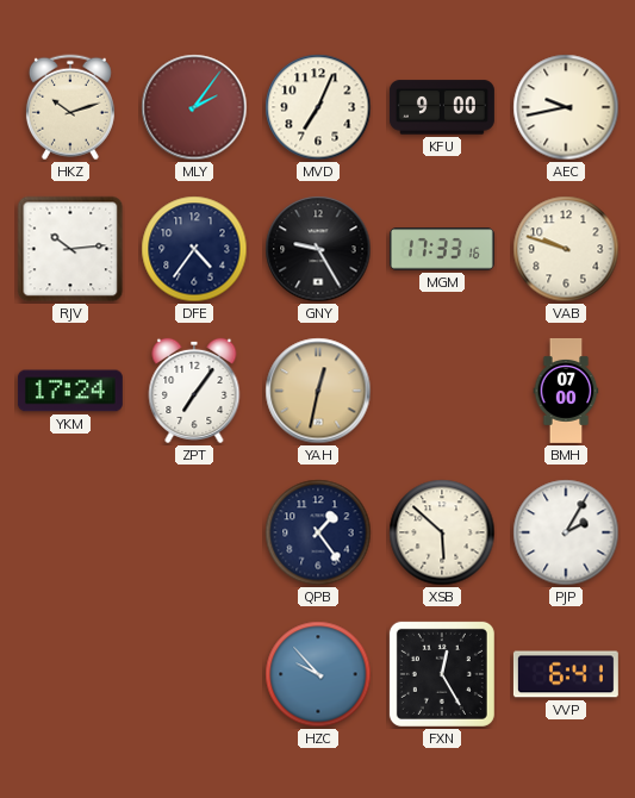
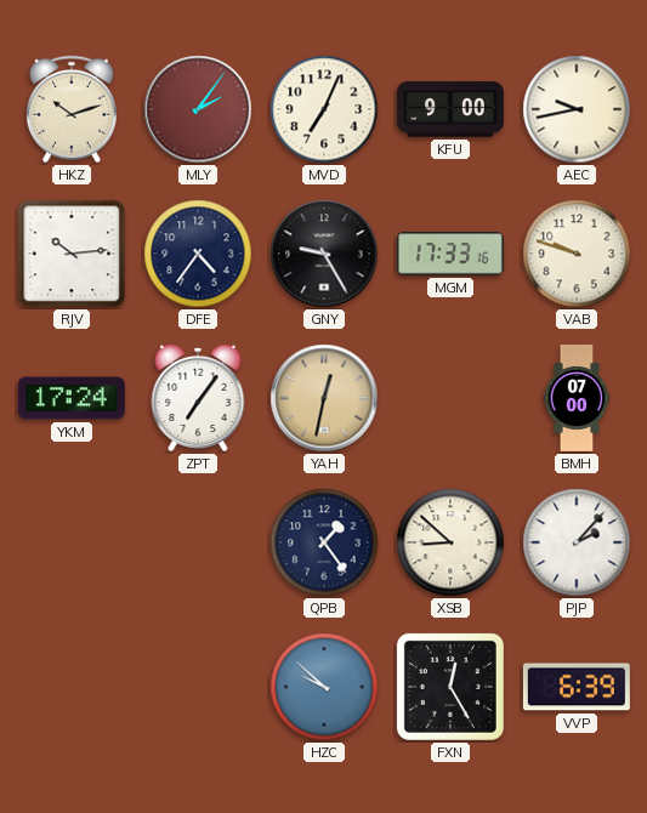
XSB: 5:52 -> 8:52 (450, 542)
PJP: 2:05 -> 2:07 (577, 542)
HZC: 9:53 -> 9:52 (324, 687)
VVP: 6:41 -> 6:39 (577, 687)
